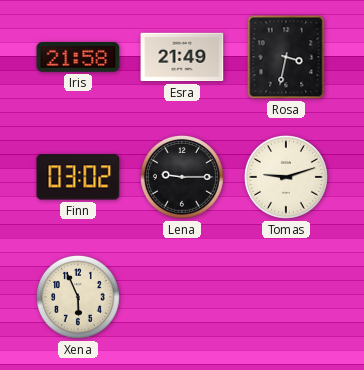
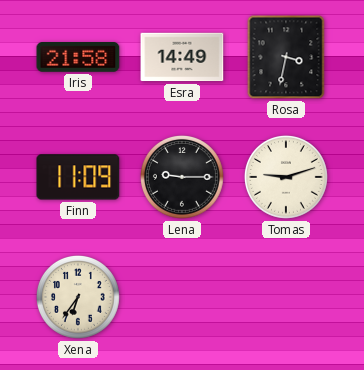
Esra: 21:49 -> 14:49 (182, 57)
Finn: 03:02 -> 11:09 (78, 177)
Xena: 5:56 -> 6:36 (78, 297)
